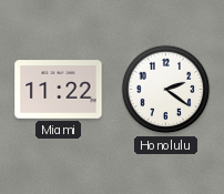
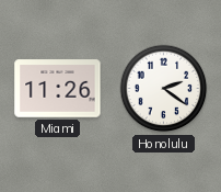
Miami: 11:22 -> 11:26 (58, 89)
